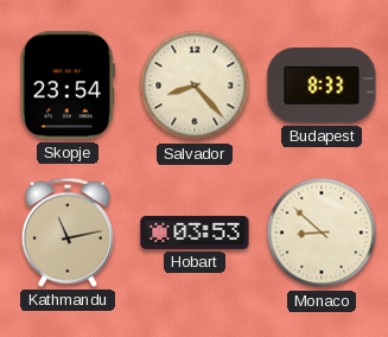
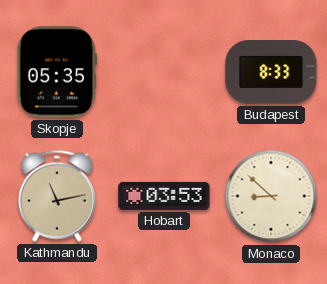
Skopje: 23:54 -> 05:35 (57, 72)
Salvador: 8:23 -> none (195, 85)
